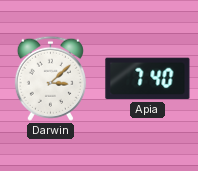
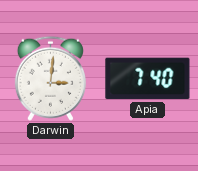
Darwin: 3:08 -> 3:01 (50, 78)
